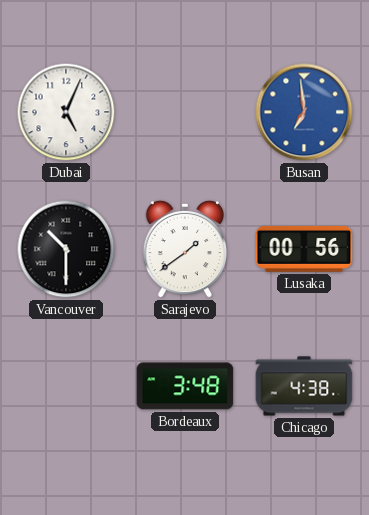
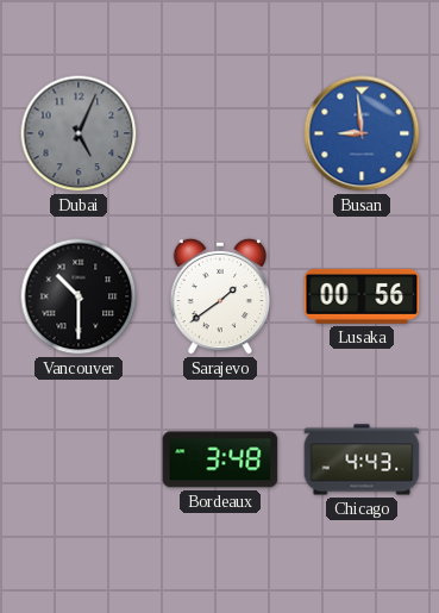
Dubai dial: white -> grey (79, 133)
Busan: 6:59 -> 8:59 (362, 133)
Chicago: 4:38 -> 4:43 (362, 459)
